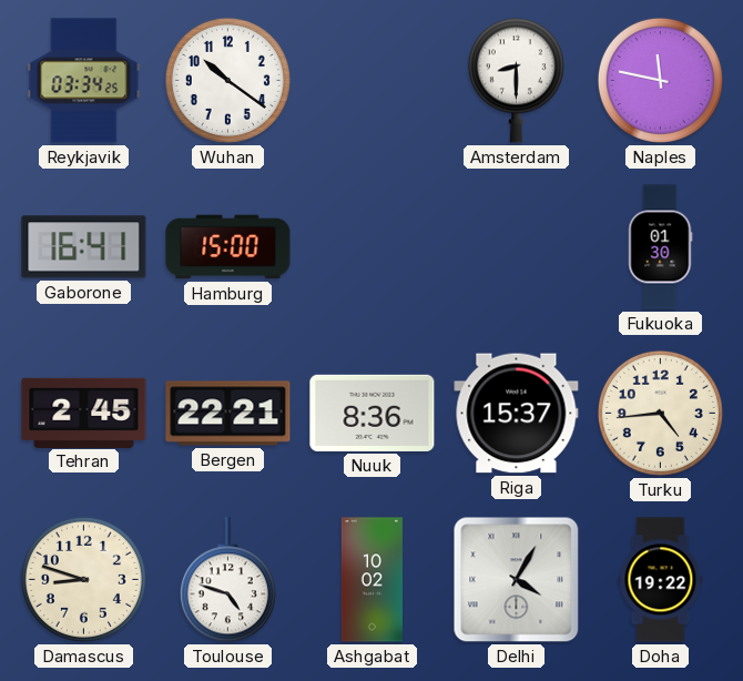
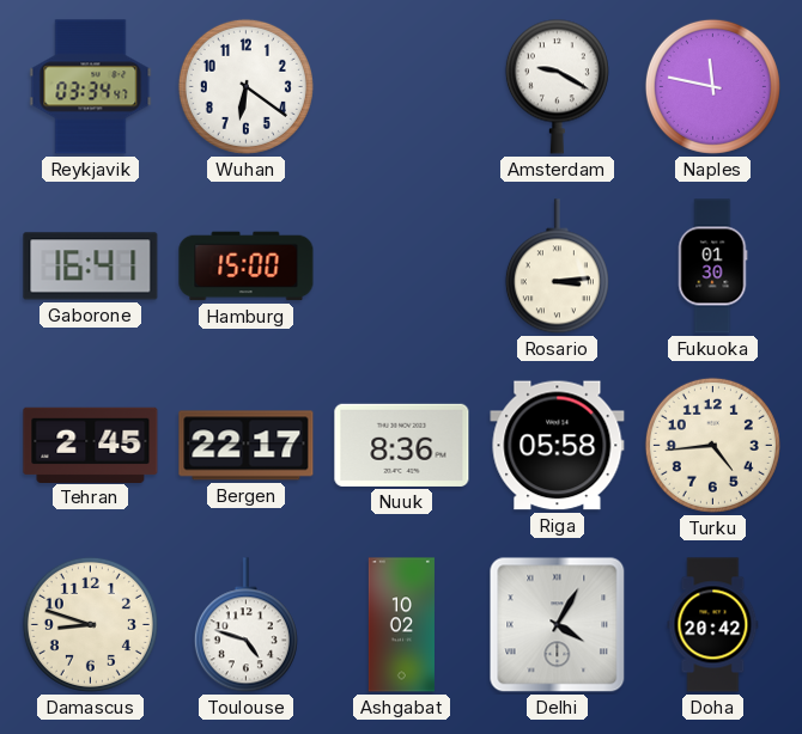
Reykjavik: 03:34:25 -> 03:34:47 (91, 87)
Wuhan: 10:21 -> 6:21 (245, 86)
Amsterdam: 8:30 -> 9:20 (557, 86)
Rosario: none -> 3:14 (557, 267)
Bergen: 22:21 -> 22:17 (247, 446)
Riga: 15:37 -> 05:58 (558, 446)
Doha: 19:22 -> 20:42 (713, 625)
